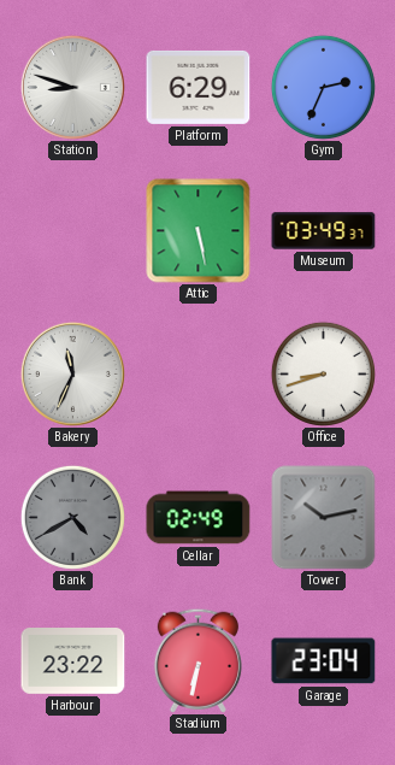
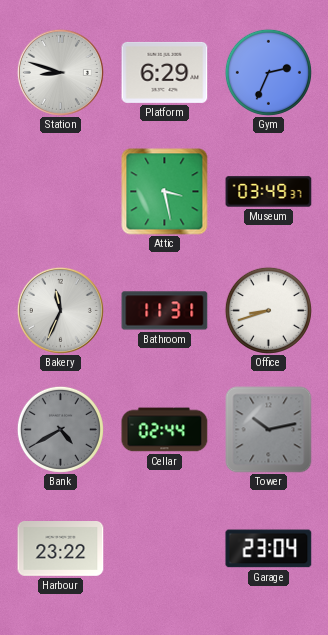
Attic: 5:28 -> 3:28 (165, 192)
Bathroom: none -> 11:31 (165, 311)
Cellar: 02:49 -> 02:44 (165, 430)
Stadium: 6:32 -> none (197, 660)
